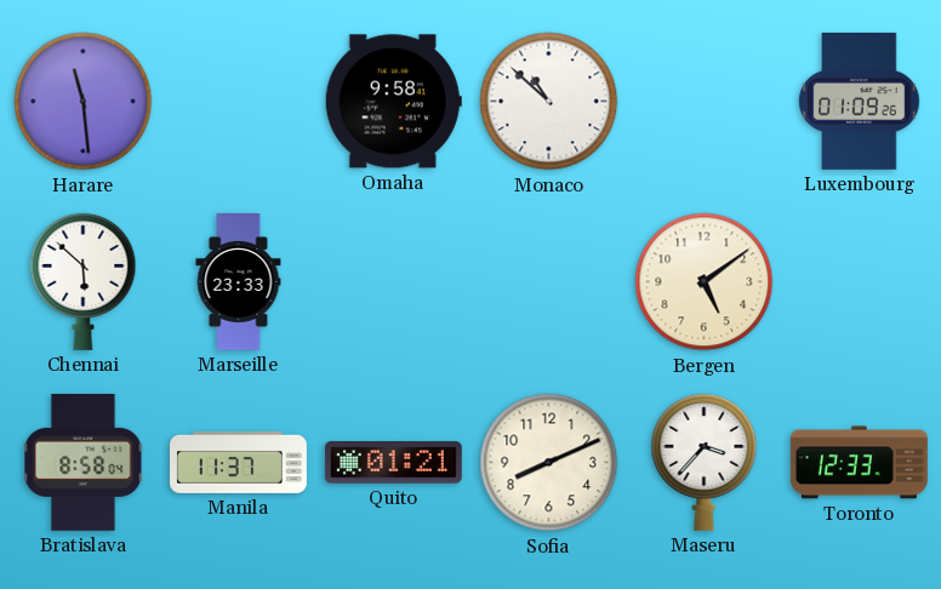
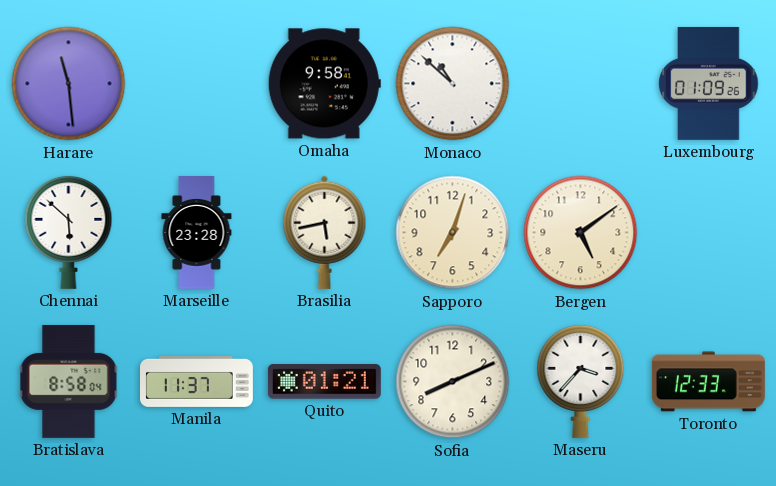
Marseille: 23:33 -> 23:28 (197, 233)
Brasilia: none -> 5:43 (325, 232)
Sapporo: none -> 7:03 (453, 233)
